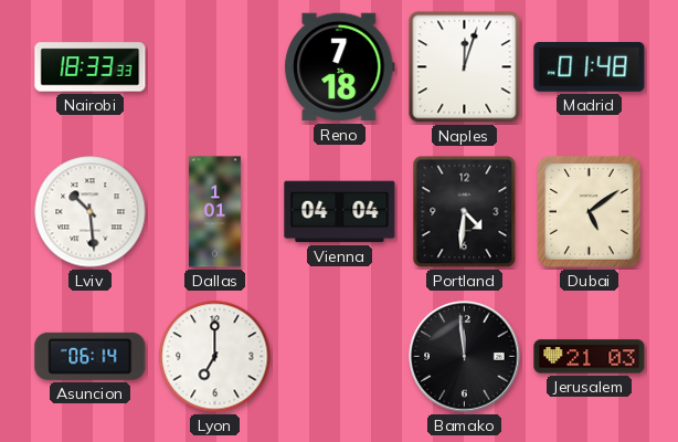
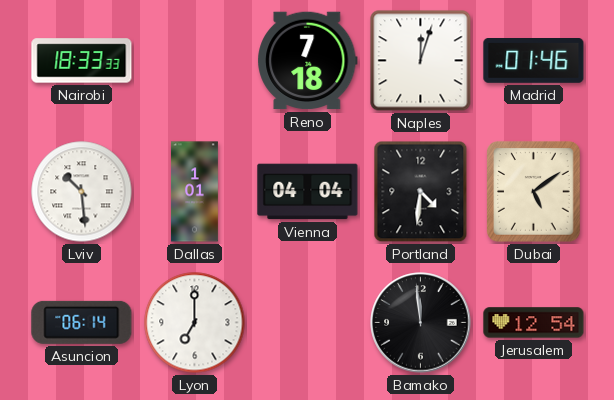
Madrid: 01:48 -> 01:46 (534, 61)
Jerusalem: 21:03 -> 12:54 (534, 323)
